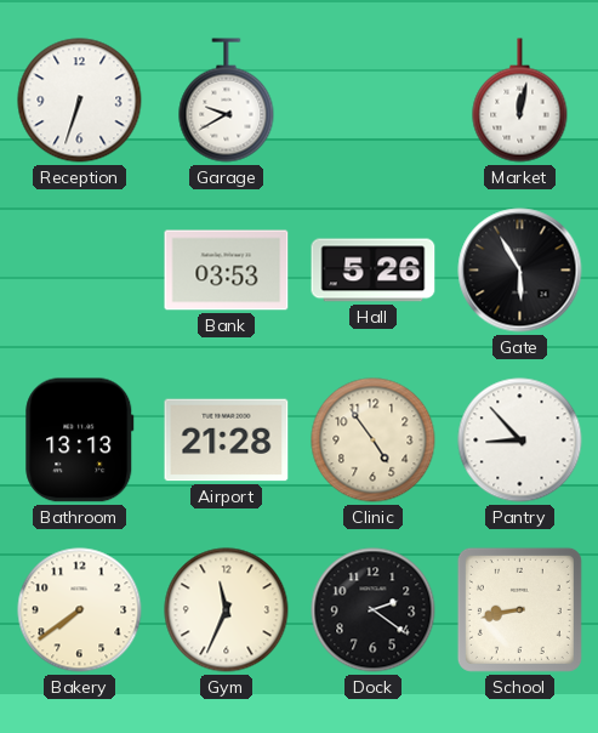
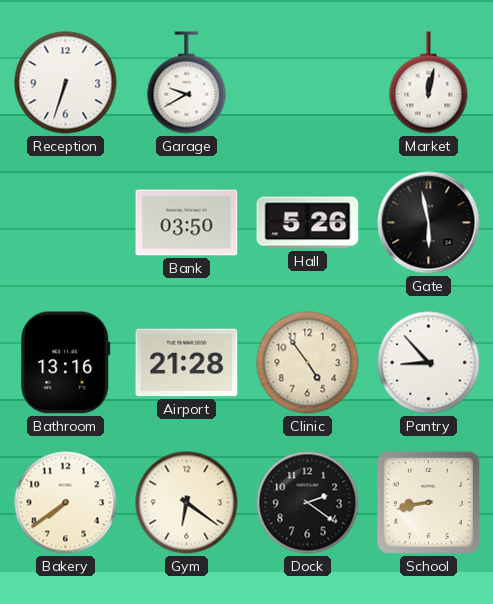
Bank: 03:53 -> 03:50 (187, 223)
Gate: 5:55 -> 5:58 (429, 223)
Bathroom: 13:13 -> 13:16 (66, 363)
Gym: 11:34 -> 6:21 (187, 503)
